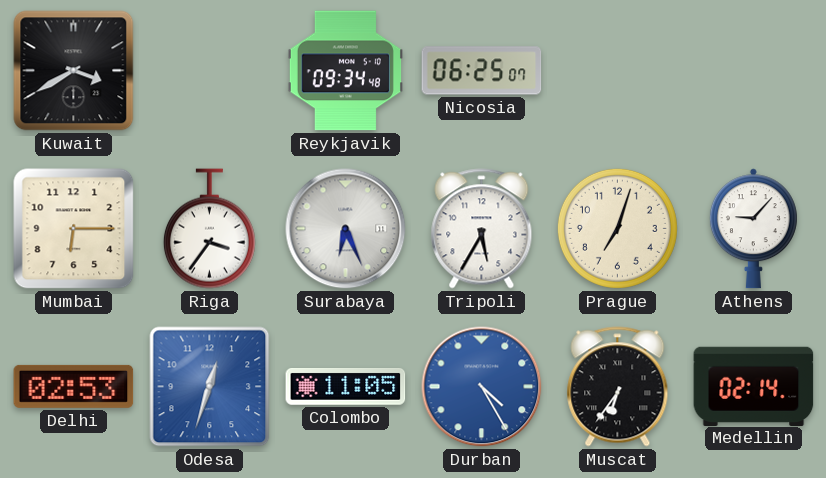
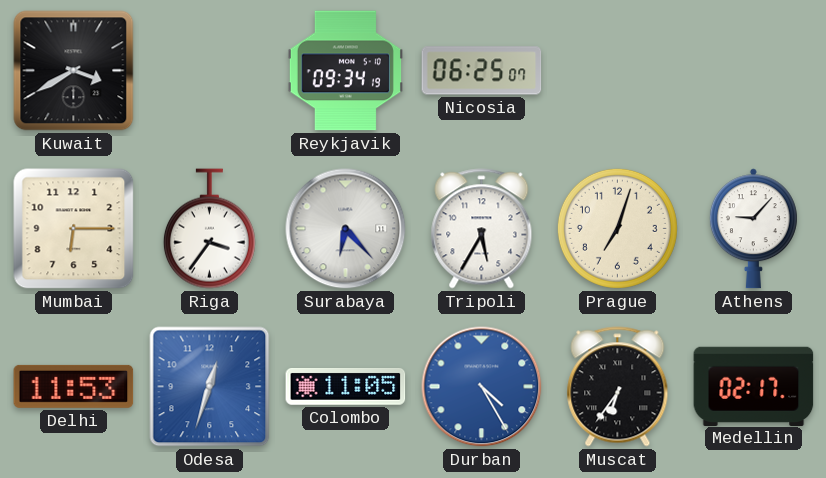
Reykjavik: 09:34:48 -> 09:34:19 (345, 71)
Surabaya: 6:26 -> 6:23 (346, 229)
Delhi: 02:53 -> 11:53 (74, 386)
Medellin: 02:14 -> 02:17 (754, 386)
